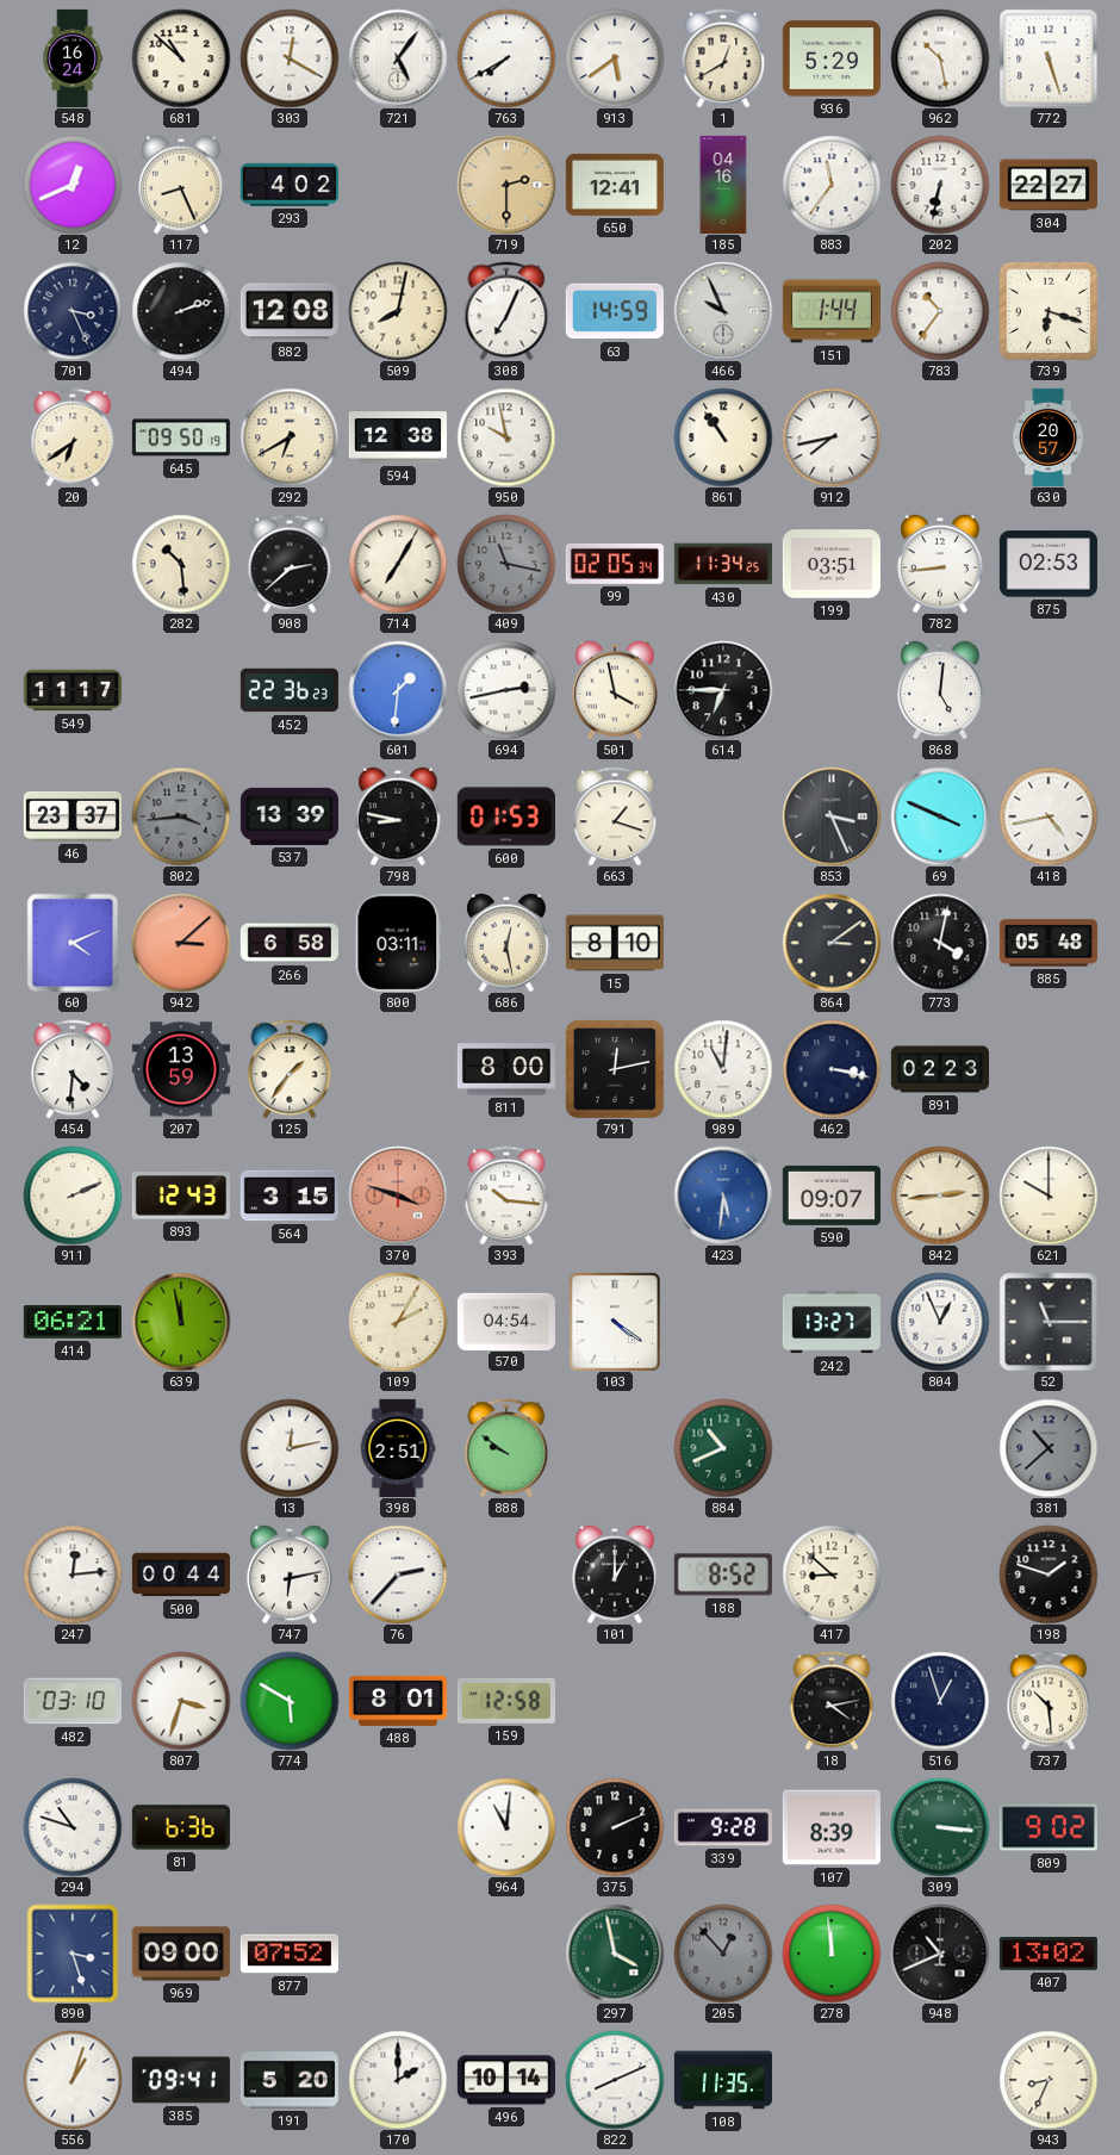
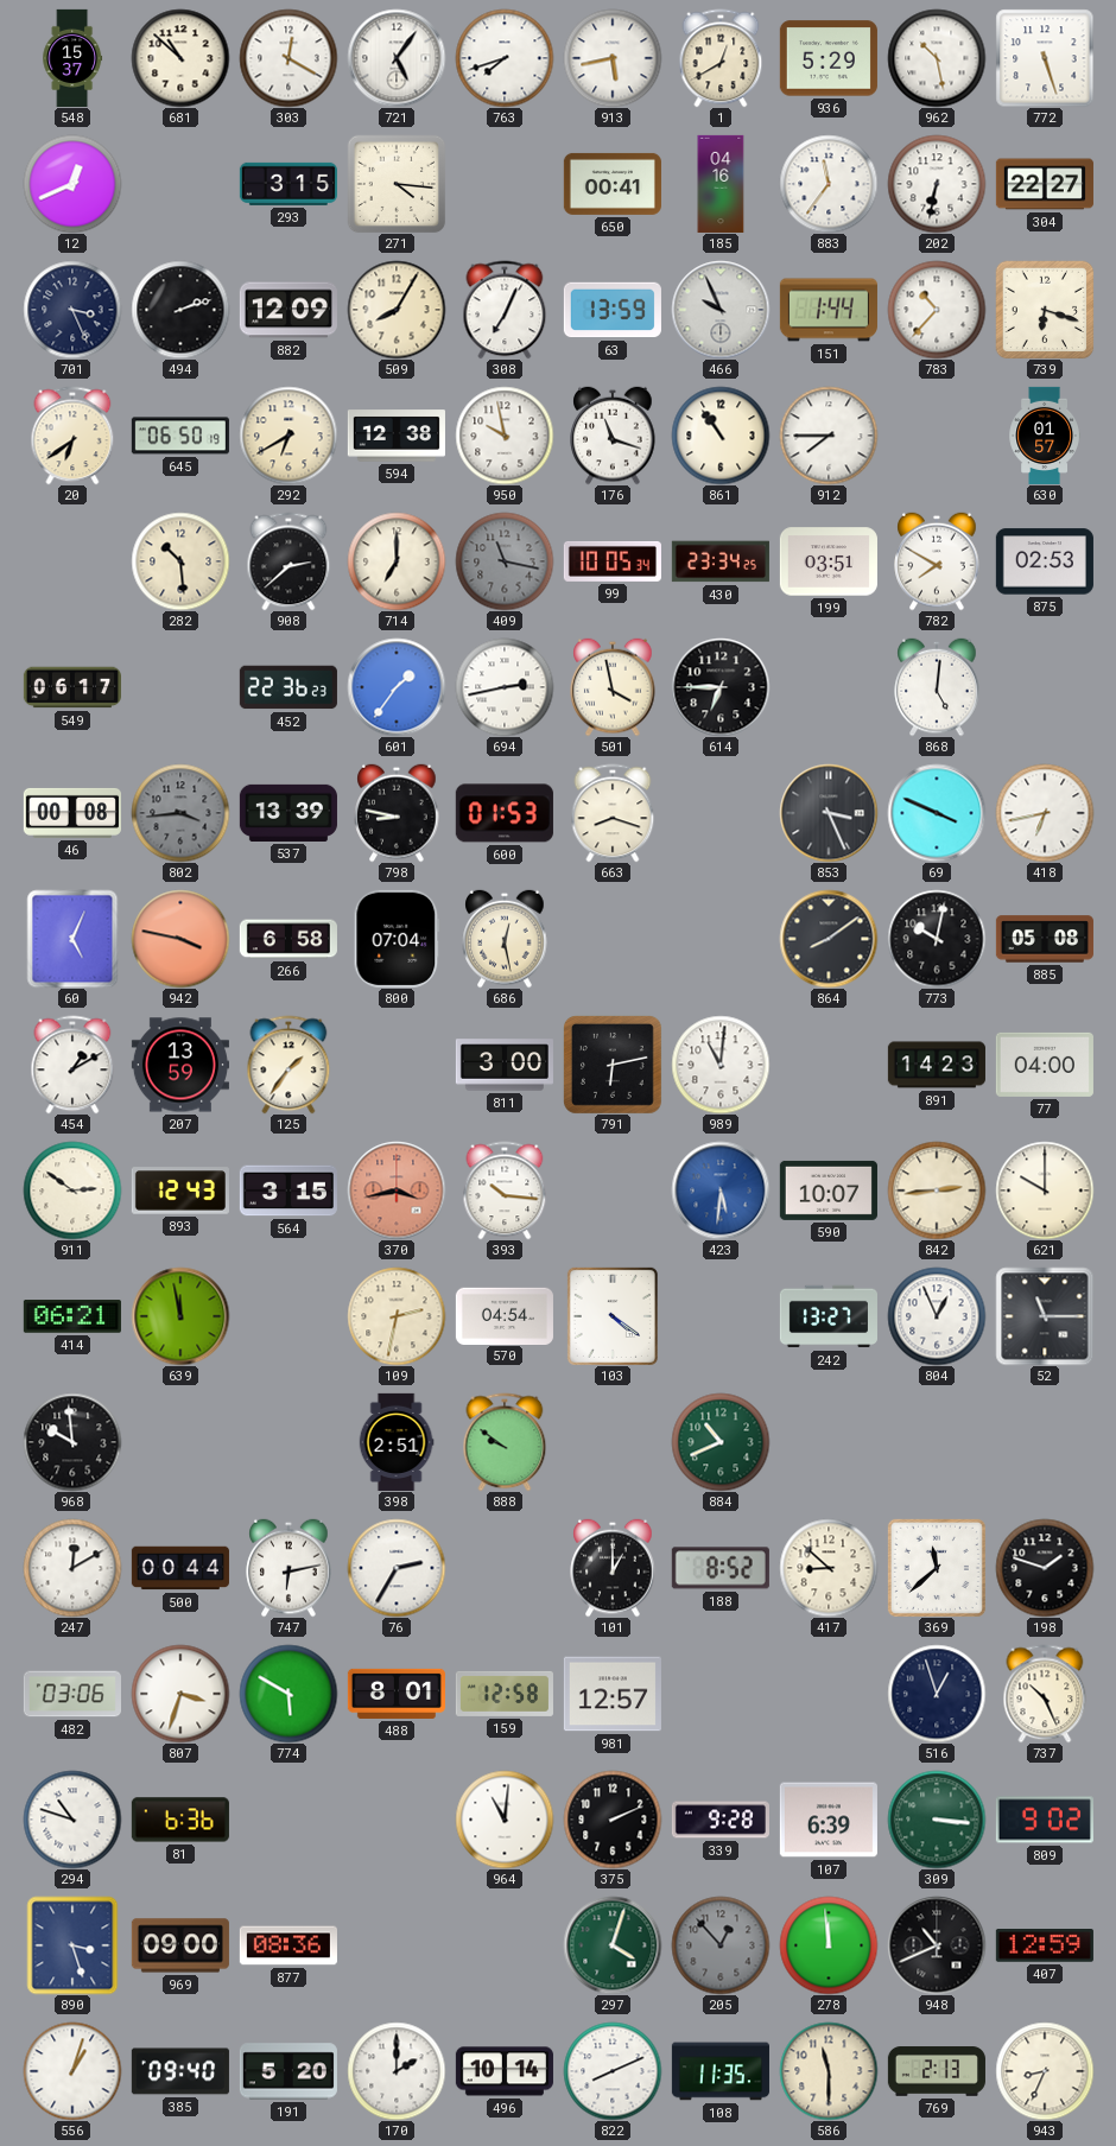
548: 16:24 -> 15:37 (72, 57)
763: 7:40 -> 7:42 (505, 58)
913: 5:39 -> 5:43 (613, 58)
117: 8:26 -> none (181, 185)
293: 4:02 -> 3:15 (288, 184)
271: none -> 4:16 (397, 184)
719: 2:30 -> none (506, 185)
650: 12:41 -> 00:41 (613, 184)
882: 12:08 -> 12:09 (288, 310)
509: 8:02 -> 8:05 (397, 310)
63: 14:59 -> 13:59 (613, 310)
783: 10:36 -> 10:37 (937, 310)
645: 09:50 -> 06:50 (180, 436)
176: none -> 11:18 (613, 436)
912: 7:43 -> 7:45 (829, 436)
630: 20:57 -> 01:57 (1044, 436)
714: 7:05 -> 7:00 (397, 561)
99: 02:05 -> 10:05 (613, 561)
430: 11:34 -> 23:34 (721, 561)
782: 8:44 -> 7:50 (937, 561)
549: 11:17 -> 06:17 (72, 687)
601: 1:31 -> 1:36 (397, 687)
46: 23:37 -> 00:08 (72, 813)
663: 1:18 -> 8:18 (613, 813)
418: 4:43 -> 6:43 (1045, 813)
60: 4:11 -> 5:04 (72, 939)
942: 3:08 -> 3:47 (180, 939)
800: 03:11 -> 07:04 (397, 939)
15: 8:10 -> none (615, 943)
864: 3:09 -> 8:09 (829, 939)
773: 4:02 -> 10:02 (937, 939)
885: 05:48 -> 05:08 (1045, 939)
454: 4:31 -> 1:10 (72, 1065)
811: 8:00 -> 3:00 (505, 1065)
791: 12:13 -> 6:13 (613, 1065)
462: 3:17 -> none (832, 1069)
891: 02:23 -> 14:23 (937, 1065)
77: none -> 04:00 (1045, 1065)
911: 2:11 -> 2:51 (72, 1191)
370: 3:48 -> 3:43 (397, 1191)
590: 09:07 -> 10:07 (829, 1191)
109: 2:05 -> 2:32 (397, 1316)
968: none -> 9:59 (72, 1442)
13: 12:13 -> none (290, 1448)
381: 10:38 -> none (1049, 1448)
247: 12:14 -> 12:10 (72, 1568)
76: 2:37 -> 2:35 (397, 1568)
369: none -> 11:38 (937, 1568)
482: 03:10 -> 03:06 (72, 1694)
981: none -> 12:57 (613, 1694)
18: 4:13 -> none (832, 1701)
737: 10:29 -> 10:26 (1045, 1694)
107: 8:39 -> 6:39 (829, 1820)
877: 07:52 -> 08:36 (288, 1945)
297: 3:58 -> 4:03 (613, 1945)
407: 13:02 -> 12:59 (1045, 1945)
385: 09:41 -> 09:40 (180, 2071)
586: none -> 11:30 (829, 2071)
769: none -> 2:13 (937, 2071)
